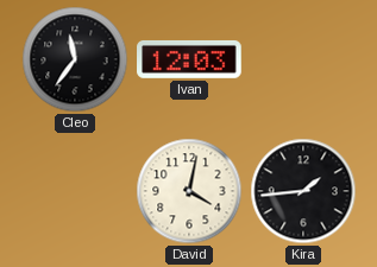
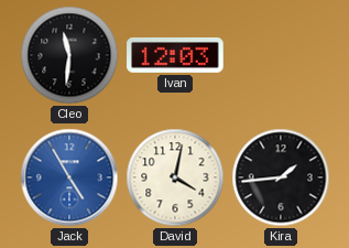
Cleo: 11:36 -> 11:31 (69, 55)
Jack: none -> 4:55 (69, 177)
